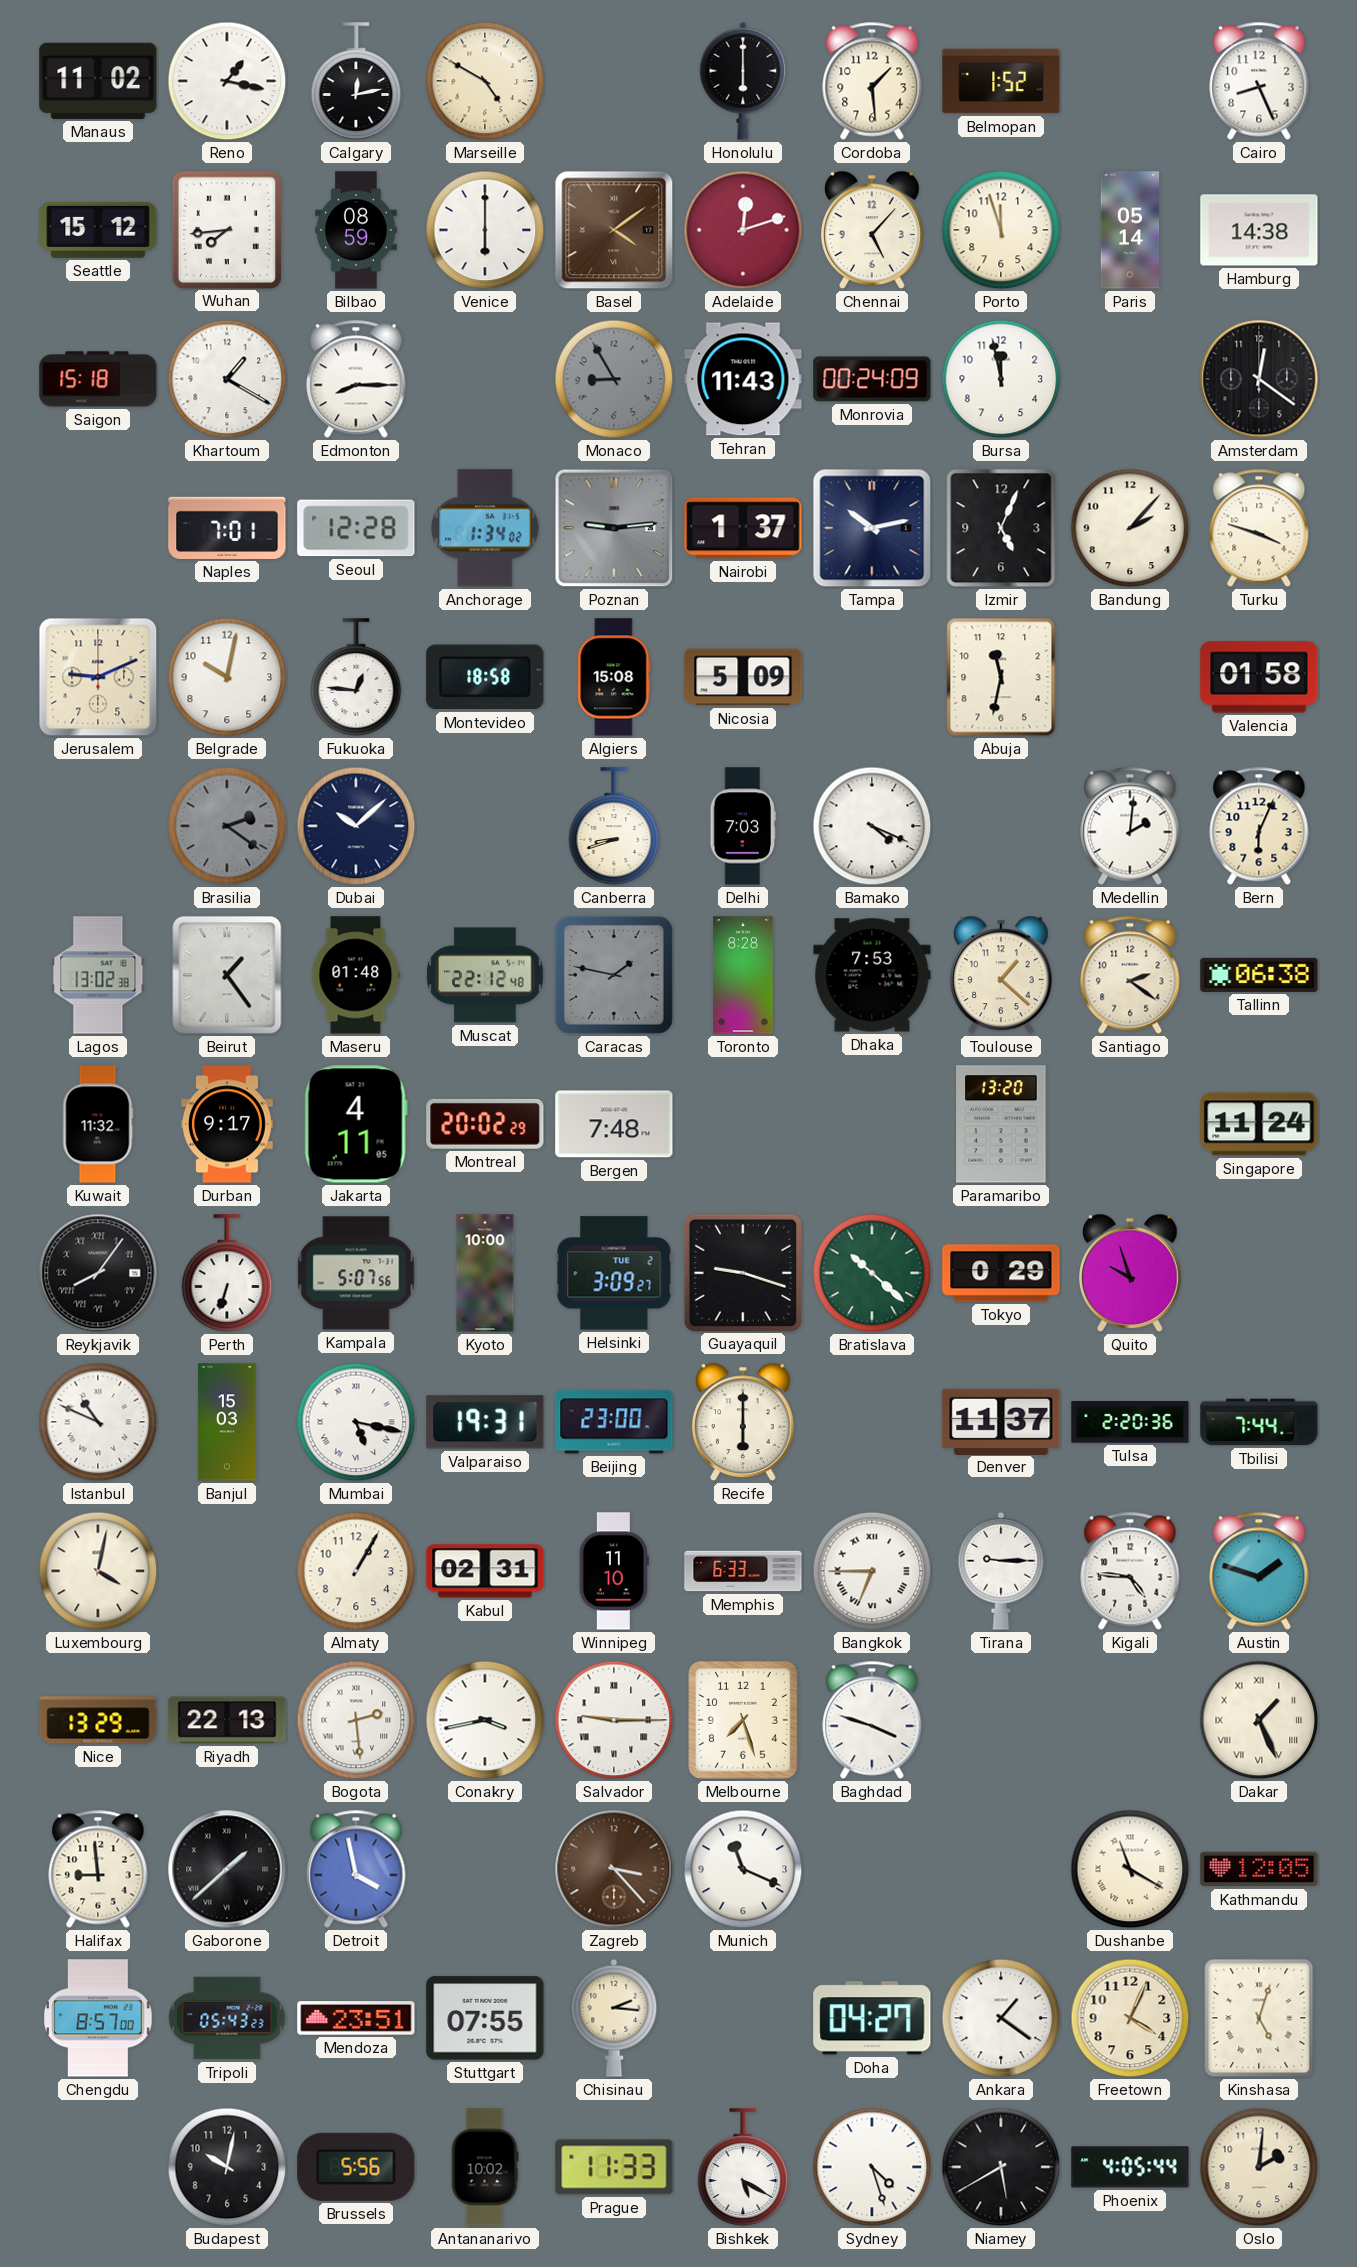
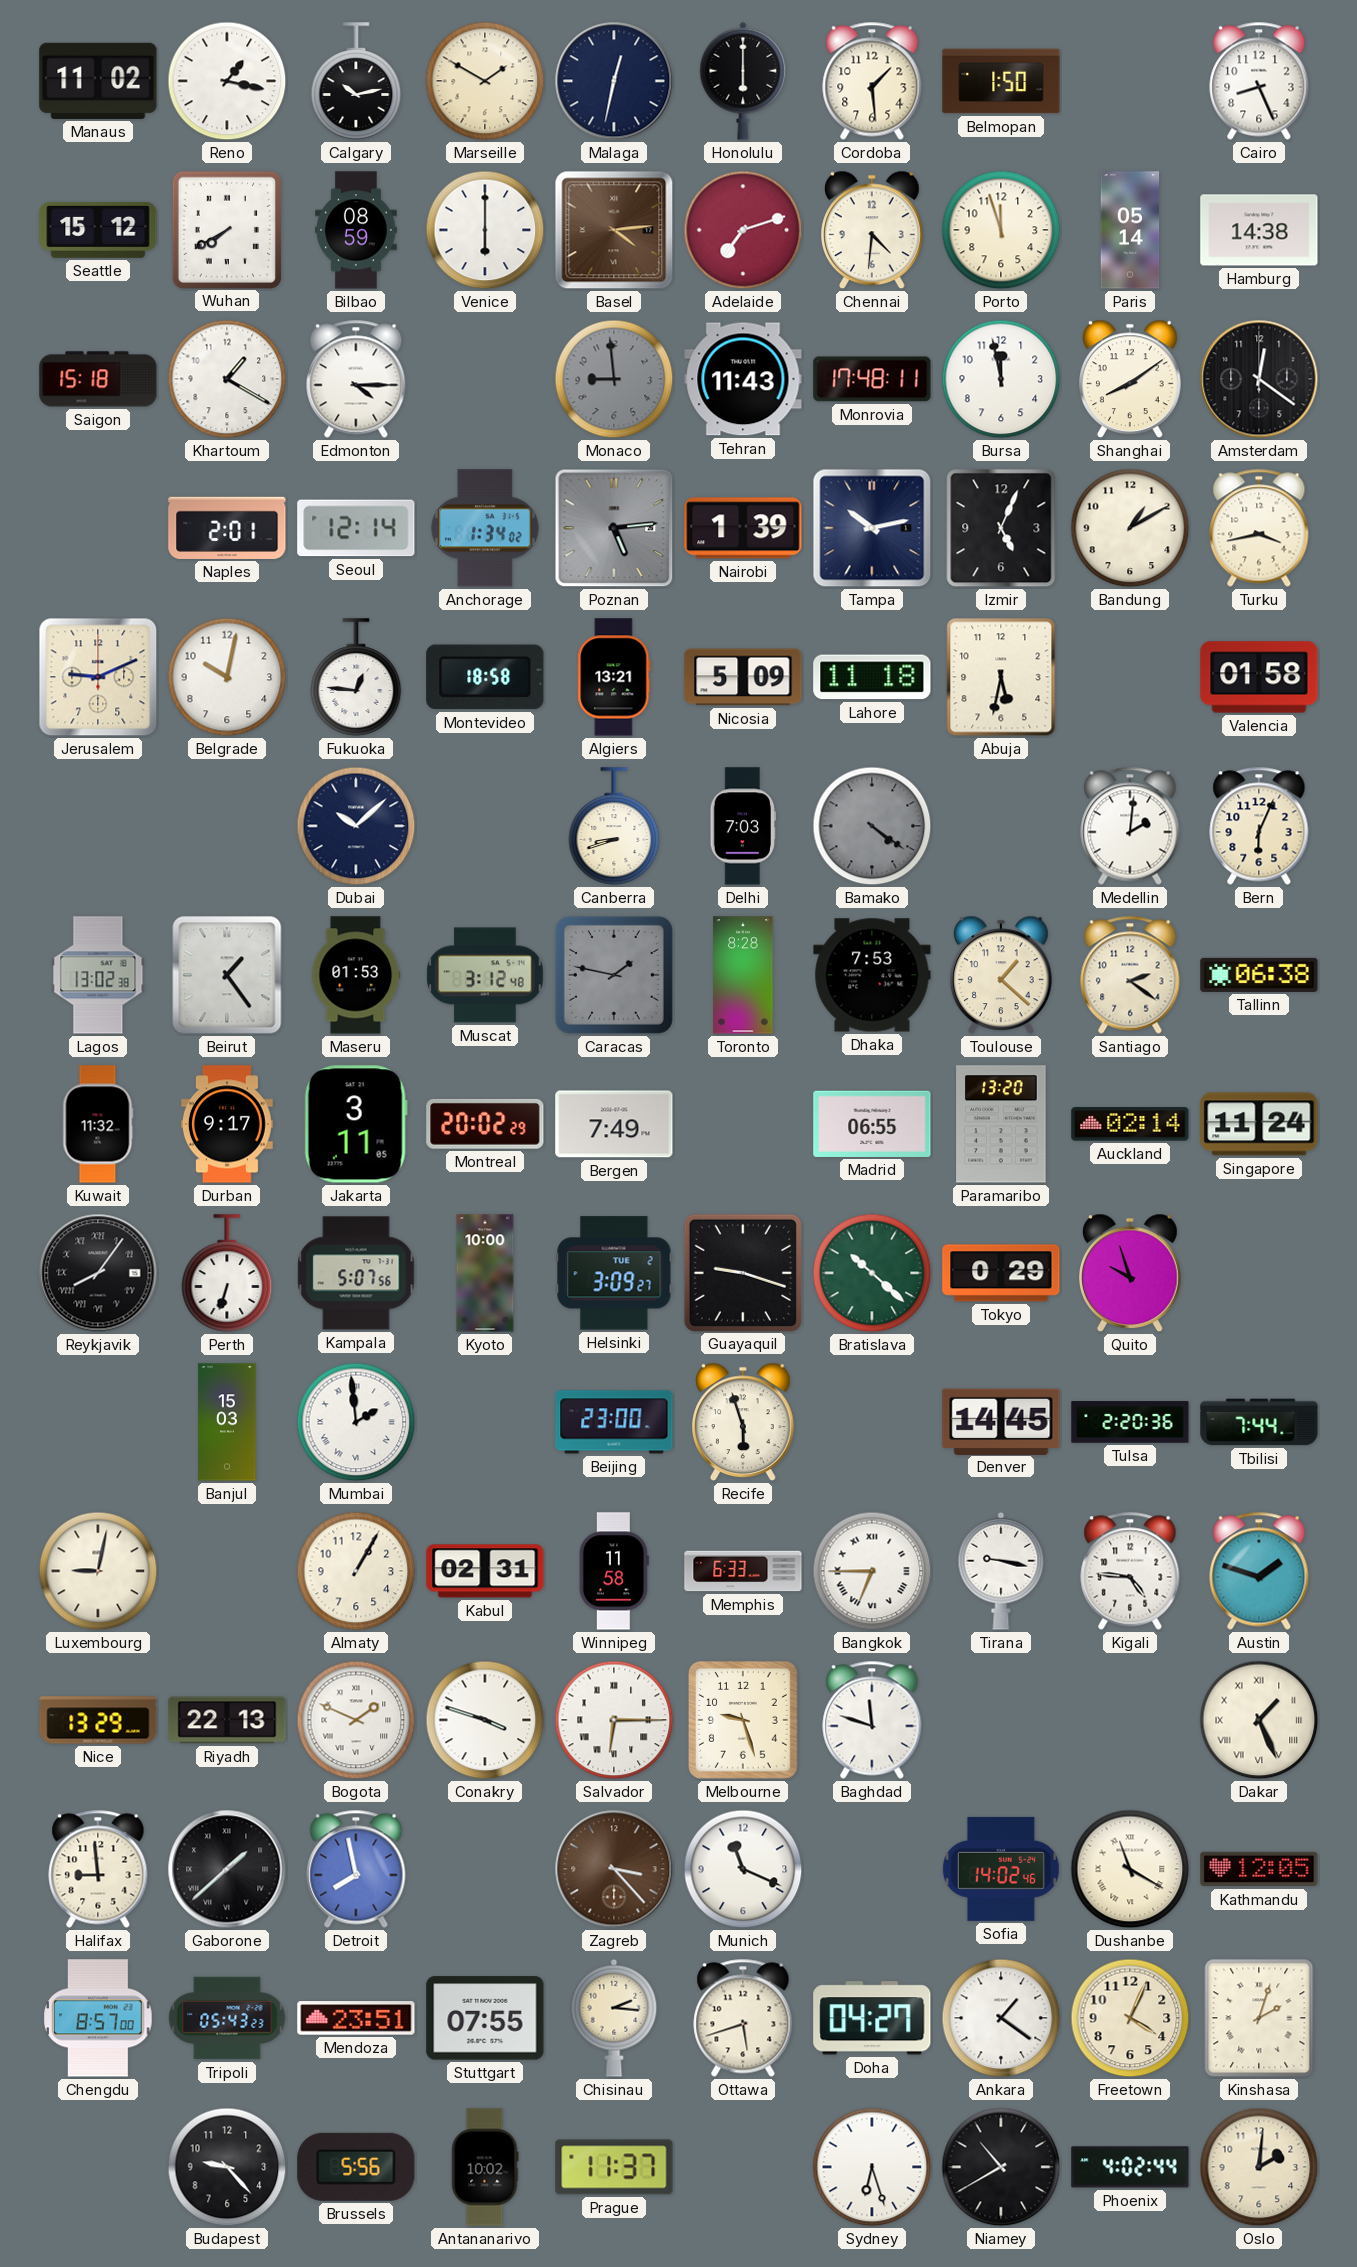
Calgary: 12:13 -> 10:13 (356, 81)
Marseille: 4:50 -> 1:50 (485, 81)
Malaga: none -> 12:32 (614, 81)
Belmopan: 1:52 -> 1:50 (1001, 81)
Wuhan: 7:44 -> 7:40 (226, 229)
Basel: 4:09 -> 4:14 (614, 230)
Adelaide: 12:12 -> 7:12 (743, 230)
Chennai: 5:07 -> 4:31 (873, 230)
Edmonton: 8:15 -> 4:15 (356, 379)
Monaco: 8:55 -> 8:59 (614, 379)
Monrovia: 00:24 -> 17:48 (872, 379)
Shanghai: none -> 8:09 (1131, 379)
Naples: 7:01 -> 2:01 (227, 528)
Seoul: 12:28 -> 12:14 (356, 528)
Poznan: 9:14 -> 5:14 (614, 528)
Nairobi: 1:37 -> 1:39 (743, 528)
Bandung: 2:07 -> 1:10 (1130, 528)
Turku: 3:48 -> 3:43 (1259, 528)
Algiers: 15:08 -> 13:21 (614, 677)
Lahore: none -> 11:18 (872, 677)
Abuja: 11:32 -> 5:32 (1001, 677)
Brasilia: 2:21 -> none (227, 826)
Bamako: 4:19 -> 4:21 (872, 826)
Bamako dial: white -> grey (872, 826)
Maseru: 01:48 -> 01:53 (356, 975)
Muscat: 22:12 -> 3:12 (485, 975)
Jakarta: 4:11 -> 3:11 (356, 1124)
Bergen: 7:48 -> 7:49 (614, 1124)
Madrid: none -> 06:55 (872, 1124)
Auckland: none -> 02:14 (1130, 1124)
Istanbul: 10:49 -> none (98, 1422)
Mumbai: 5:17 -> 1:59 (356, 1422)
Valparaiso: 19:31 -> none (485, 1422)
Recife: 6:00 -> 5:57 (744, 1422)
Denver: 11:37 -> 14:45 (1001, 1421)
Luxembourg: 4:02 -> 9:02 (98, 1571)
Winnipeg: 11:10 -> 11:58 (614, 1571)
Tirana: 9:15 -> 9:17 (1001, 1571)
Bogota: 2:29 -> 1:49 (356, 1720)
Conakry: 3:43 -> 3:48 (485, 1720)
Salvador: 9:15 -> 6:15 (614, 1720)
Melbourne: 7:27 -> 9:27 (744, 1721)
Baghdad: 3:48 -> 11:48 (872, 1720)
Detroit: 3:58 -> 7:58 (356, 1869)
Sofia: none -> 14:02 (1001, 1869)
Ottawa: none -> 5:42 (743, 2018)
Kinshasa: 5:03 -> 2:03 (1259, 2018)
Budapest: 10:02 -> 9:23 (227, 2167)
Prague: 11:33 -> 11:37 (614, 2167)
Bishkek: 5:20 -> none (743, 2167)
Sydney: 4:27 -> 6:27 (872, 2167)
Niamey: 5:40 -> 10:40 (1001, 2167)
Phoenix: 4:05 -> 4:02 (1130, 2167)
